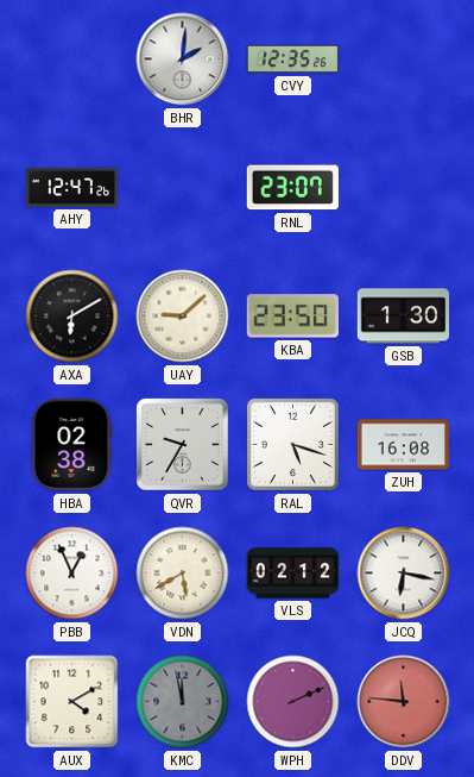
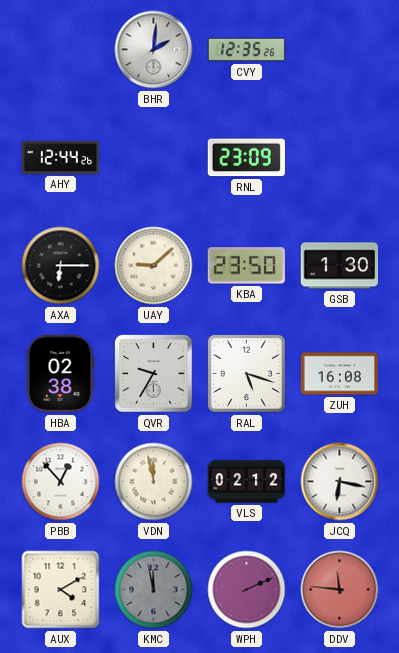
AHY: 12:47 -> 12:44 (61, 157)
RNL: 23:07 -> 23:09 (246, 158)
AXA: 6:10 -> 6:15 (61, 266)
PBB: 12:56 -> 12:53 (61, 482)
VDN: 5:40 -> 11:58 (154, 482)
